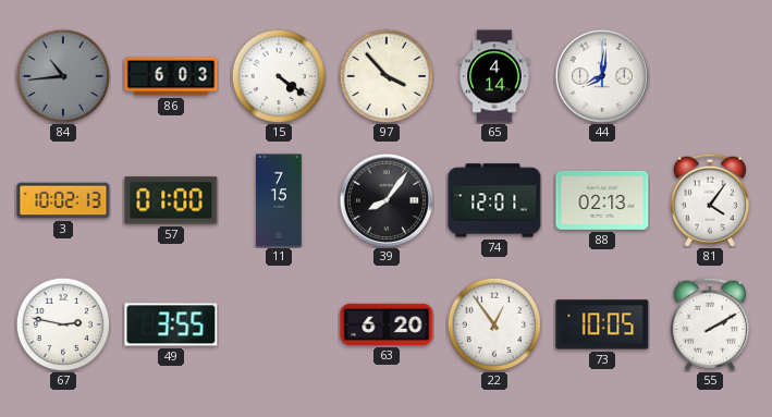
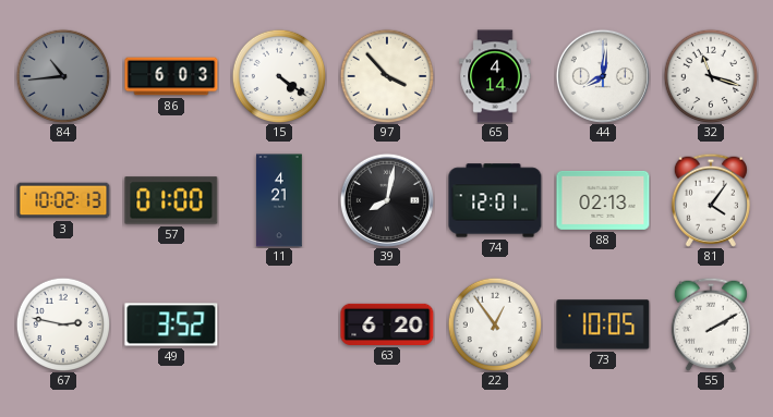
32: none -> 11:18 (711, 76)
11: 7:15 -> 4:21 (279, 200)
39: 8:06 -> 8:02 (387, 200)
49: 3:55 -> 3:52 (171, 324)
